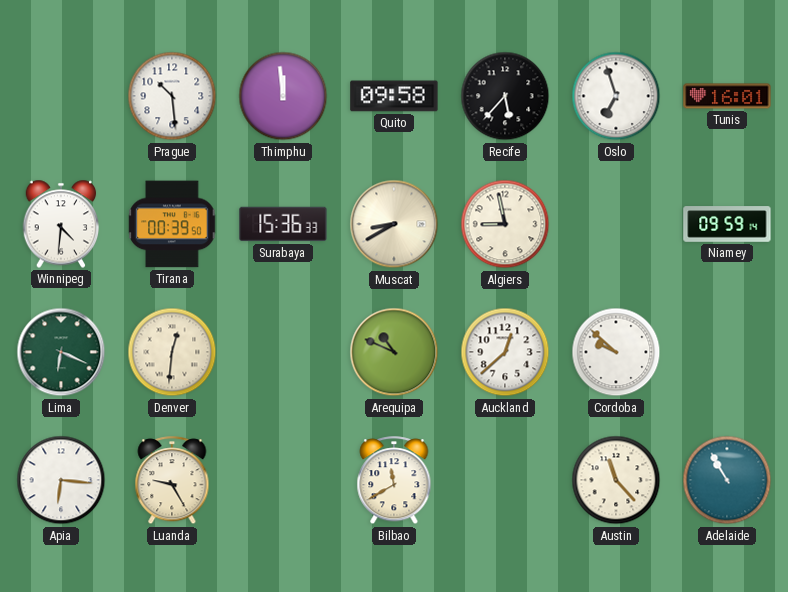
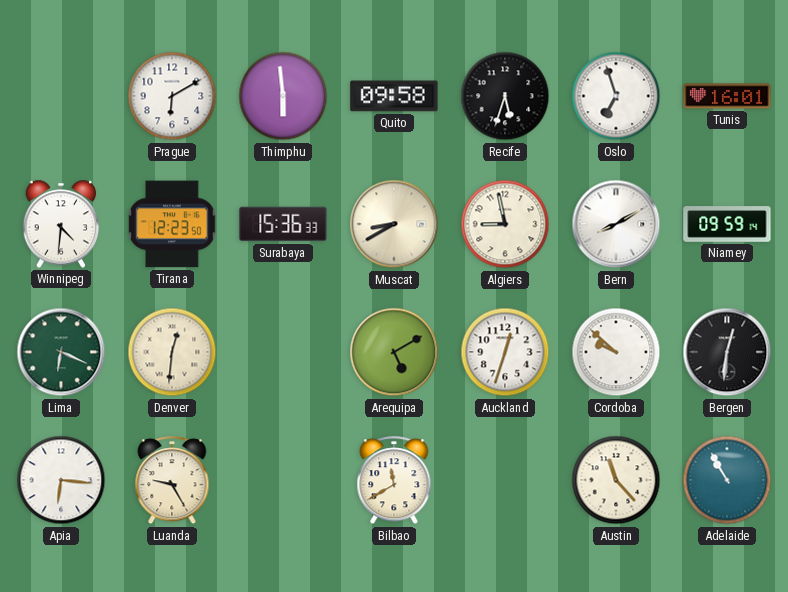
Prague: 10:29 -> 6:10 (172, 96)
Thimphu: 11:59 -> 5:59 (283, 96)
Recife: 5:37 -> 5:33 (505, 96)
Tirana: 00:39 -> 12:23 (172, 224)
Bern: none -> 8:10 (616, 224)
Arequipa: 10:49 -> 5:10 (394, 352)
Auckland: 12:38 -> 12:33 (505, 352)
Bergen: none -> 12:31 (727, 352)
